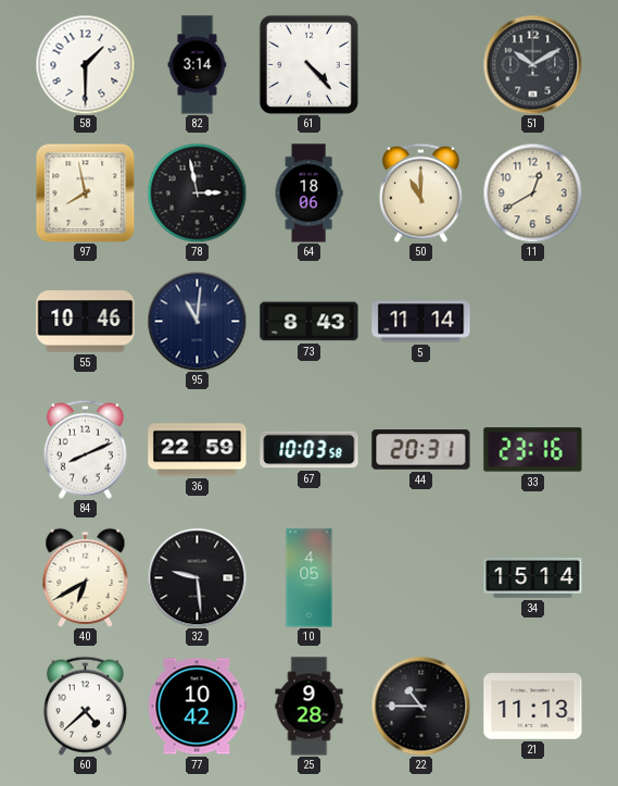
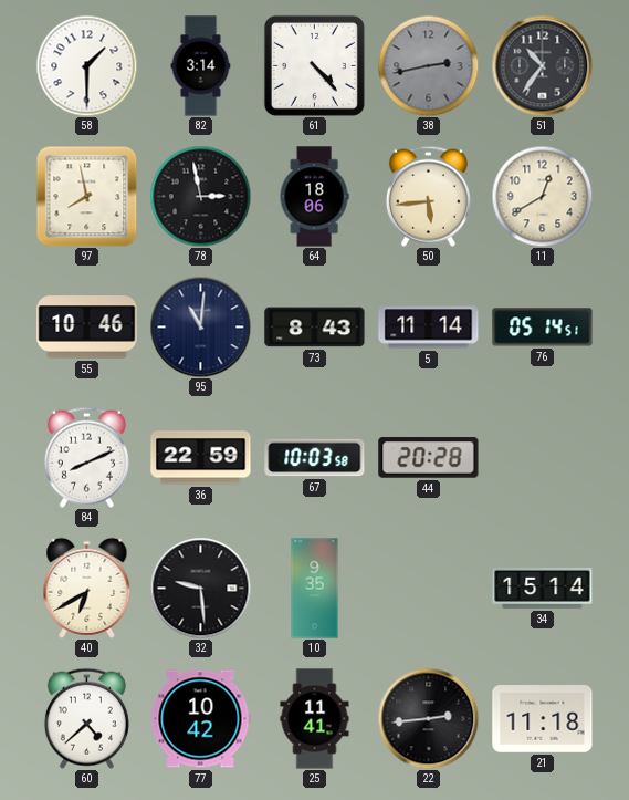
38: none -> 2:43 (428, 65)
51: 10:10 -> 10:36 (542, 65)
50: 11:00 -> 5:44 (428, 196)
76: none -> 05:14 (543, 328)
44: 20:31 -> 20:28 (429, 458)
33: 23:16 -> none (533, 450)
10: 4:05 -> 9:35 (315, 589)
25: 9:28 -> 11:41 (315, 719)
22: 10:45 -> 2:44 (428, 718)
21: 11:13 -> 11:18 (543, 719)
